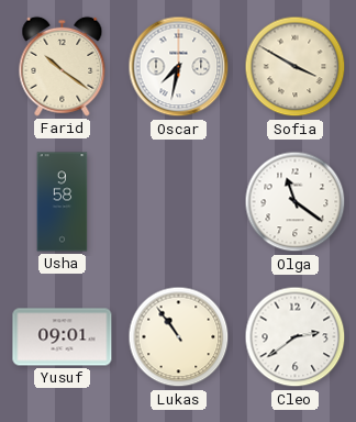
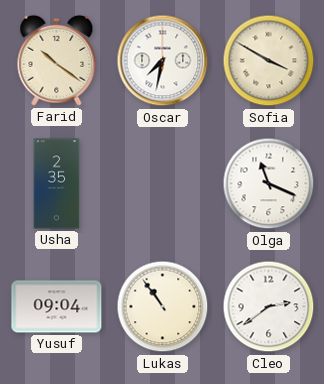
Usha: 9:58 -> 2:35 (57, 184)
Olga: 11:21 -> 11:19 (269, 184)
Yusuf: 09:01 -> 09:04 (57, 307)
